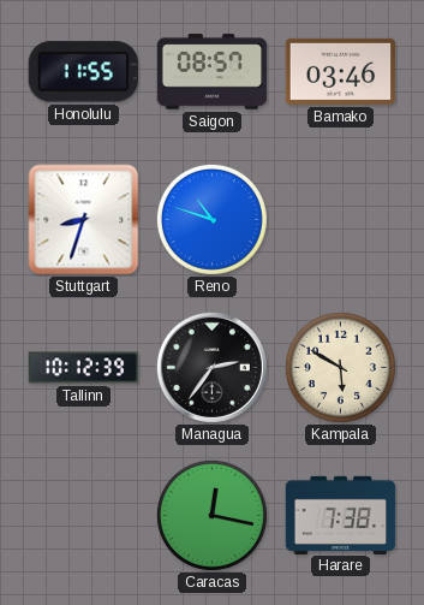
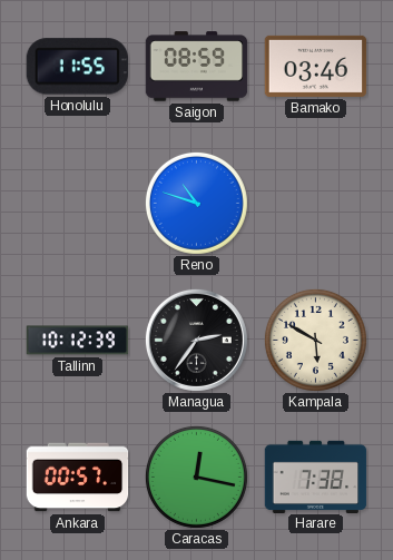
Saigon: 08:57 -> 08:59 (197, 67)
Stuttgart: 8:33 -> none (84, 220)
Ankara: none -> 00:57 (78, 478)
